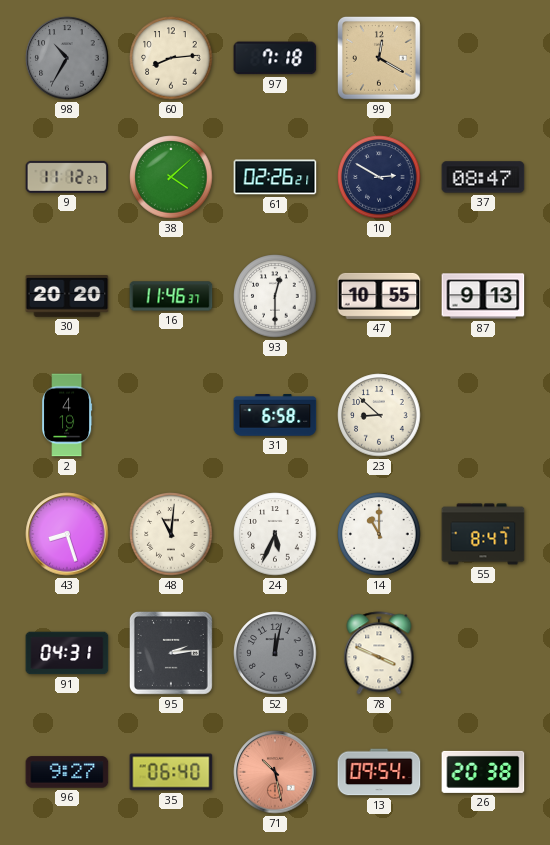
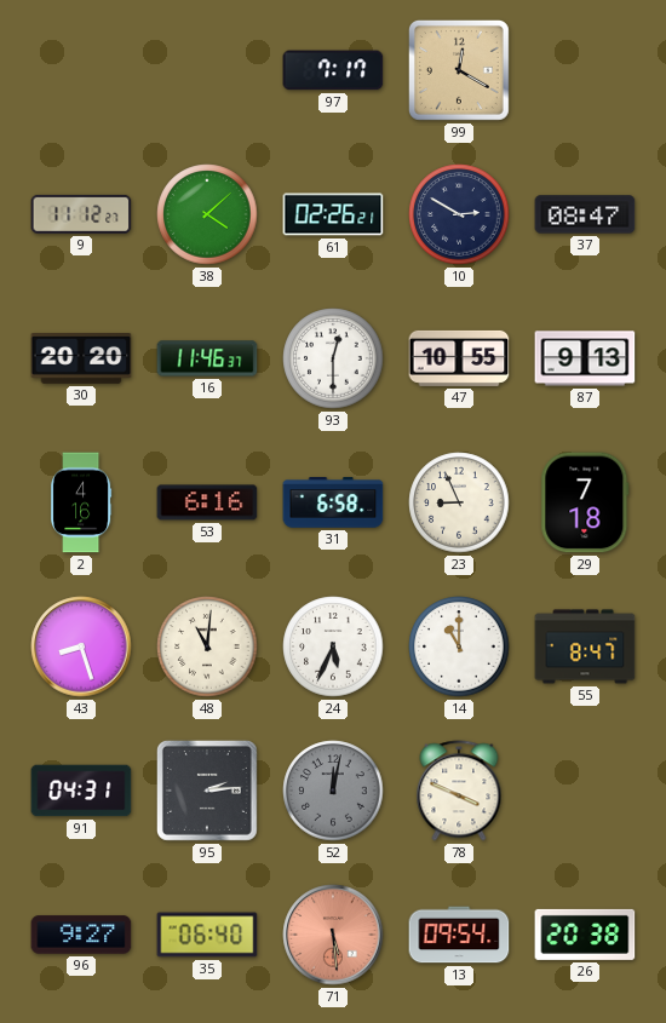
98: 10:35 -> none (67, 58)
60: 8:14 -> none (171, 58)
97: 7:18 -> 7:17 (333, 70)
2: 4:19 -> 4:16 (82, 502)
53: none -> 6:16 (207, 502)
23: 8:52 -> 8:56 (459, 502)
29: none -> 7:18 (585, 502)
71: 10:28 -> 5:29 (333, 935)
